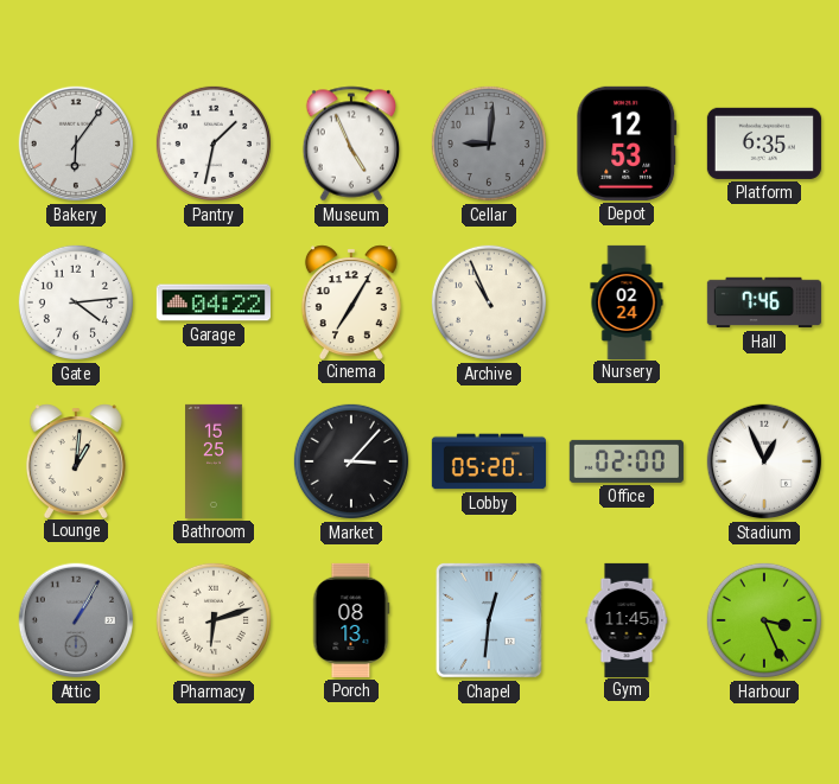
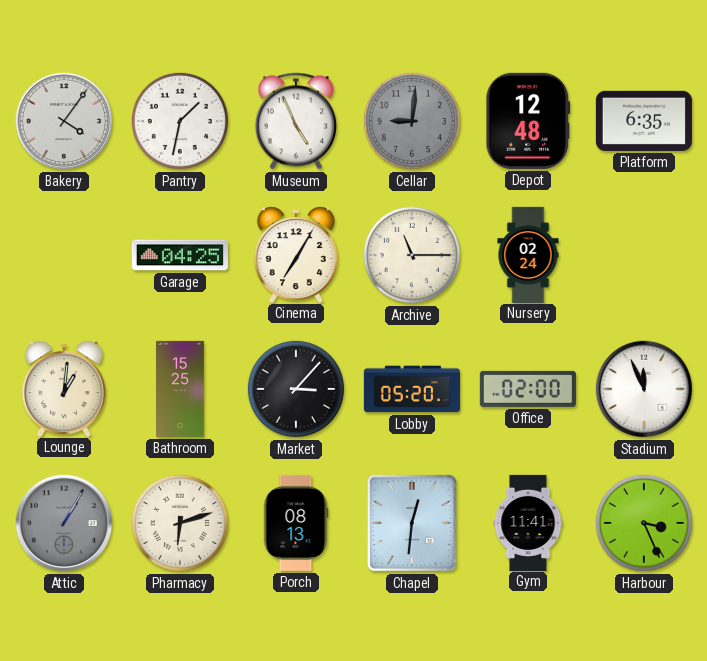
Bakery: 6:06 -> 4:06 (64, 121)
Depot: 12:53 -> 12:48 (528, 121)
Gate: 4:14 -> none (76, 302)
Garage: 04:22 -> 04:25 (180, 255)
Archive: 10:56 -> 11:15 (412, 255)
Hall: 7:46 -> none (764, 302)
Stadium: 12:56 -> 11:56 (644, 389)
Gym: 11:45 -> 11:41 (528, 522)
